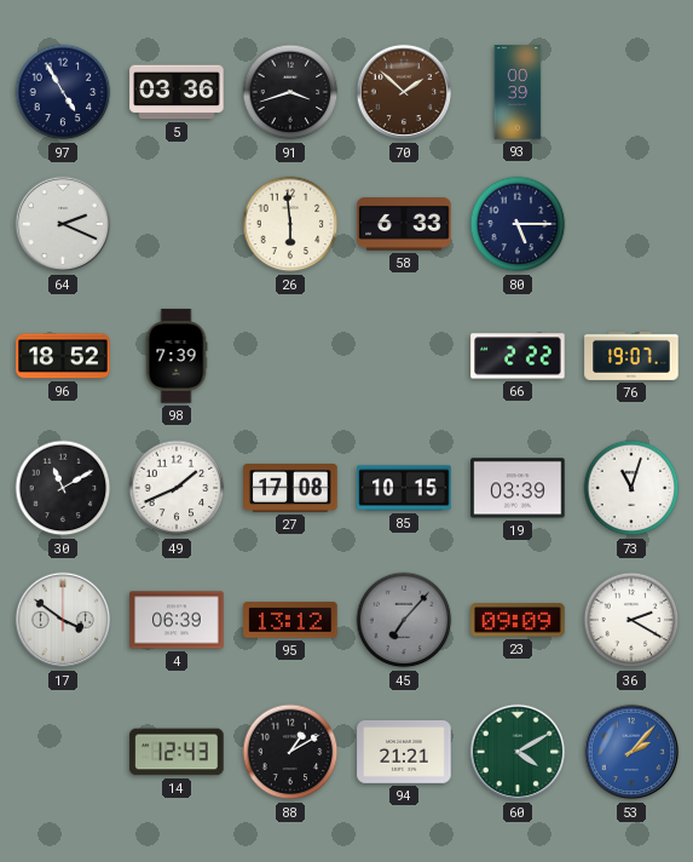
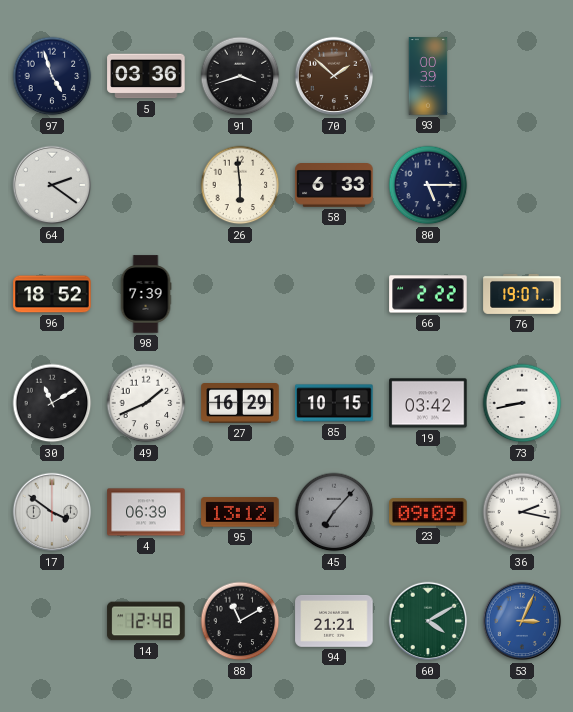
97: 4:55 -> 4:57 (52, 76)
64: 2:19 -> 2:21 (52, 185)
27: 17:08 -> 16:29 (240, 404)
19: 03:39 -> 03:42 (428, 403)
73: 11:03 -> 8:43 (522, 403)
36: 2:20 -> 2:17 (522, 512)
14: 12:43 -> 12:48 (146, 621)
88: 1:10 -> 11:10 (240, 621)
53: 2:07 -> 3:04 (522, 621)
